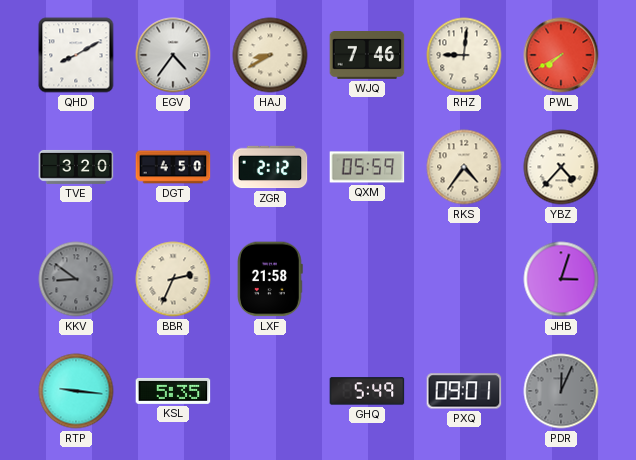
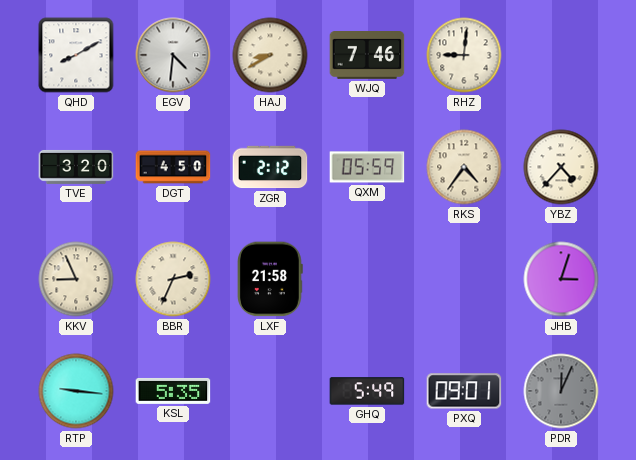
EGV: 4:36 -> 4:31 (173, 55)
PWL: 7:40 -> none (561, 55)
KKV: 8:51 -> 8:56 (76, 279)
KKV dial: grey -> cream (76, 279)
